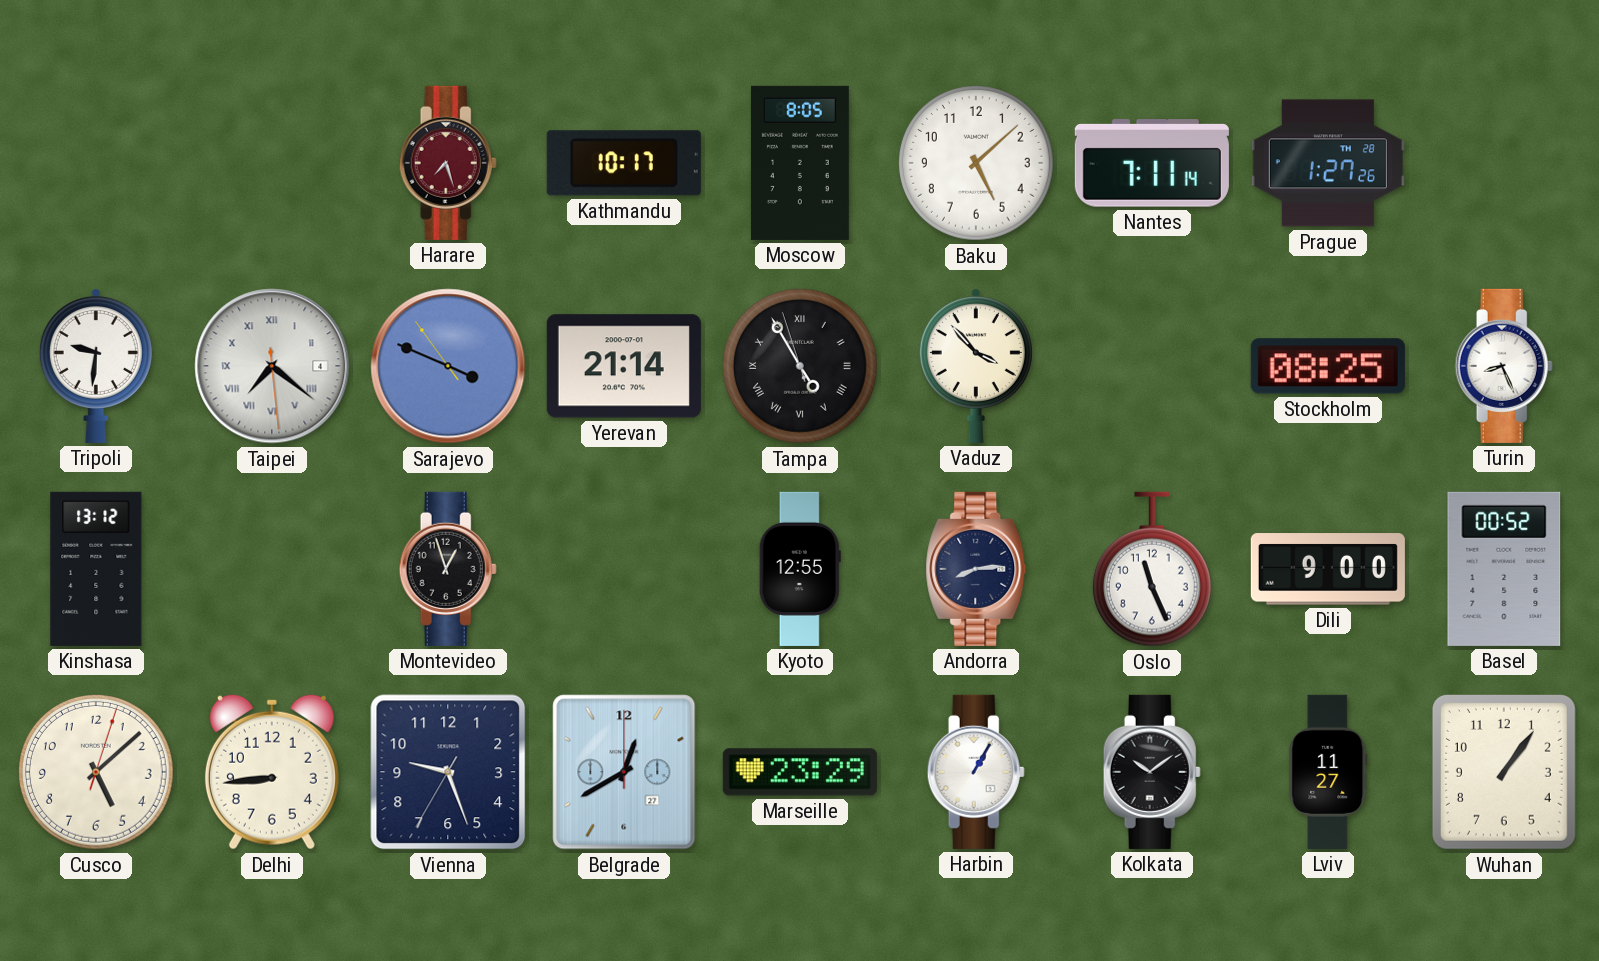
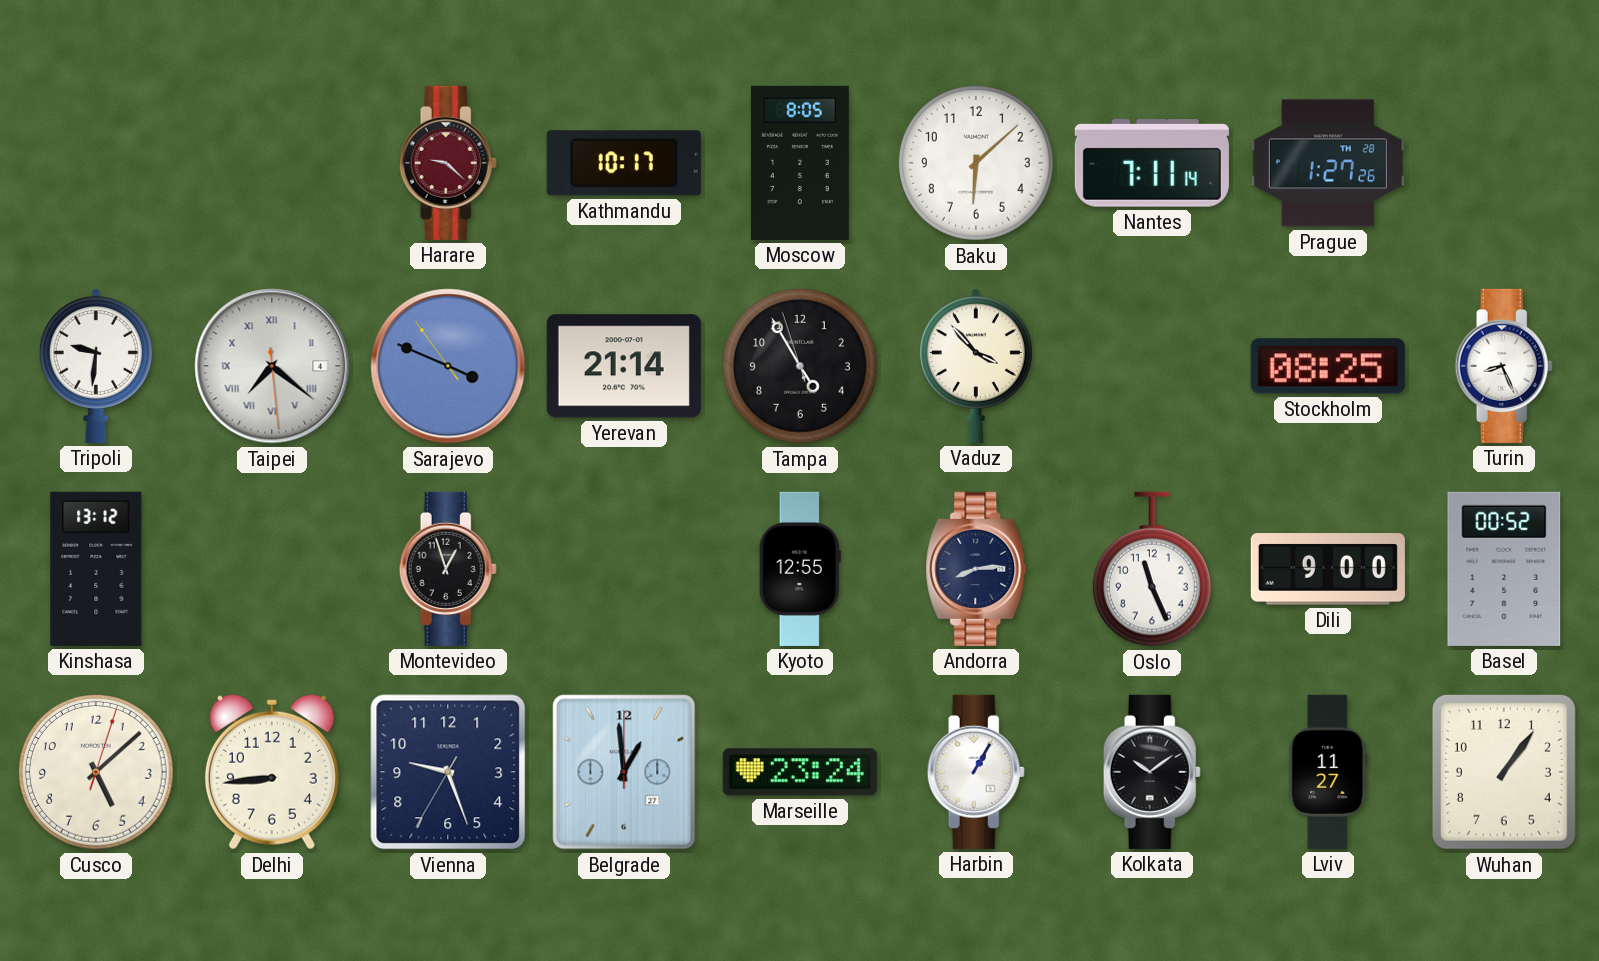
Harare: 7:27 -> 9:22 (448, 163)
Baku: 5:08 -> 6:08 (976, 163)
Tampa numerals: Roman -> Arabic (800, 366)
Belgrade: 12:40 -> 12:59 (624, 772)
Marseille: 23:29 -> 23:24 (800, 772)
